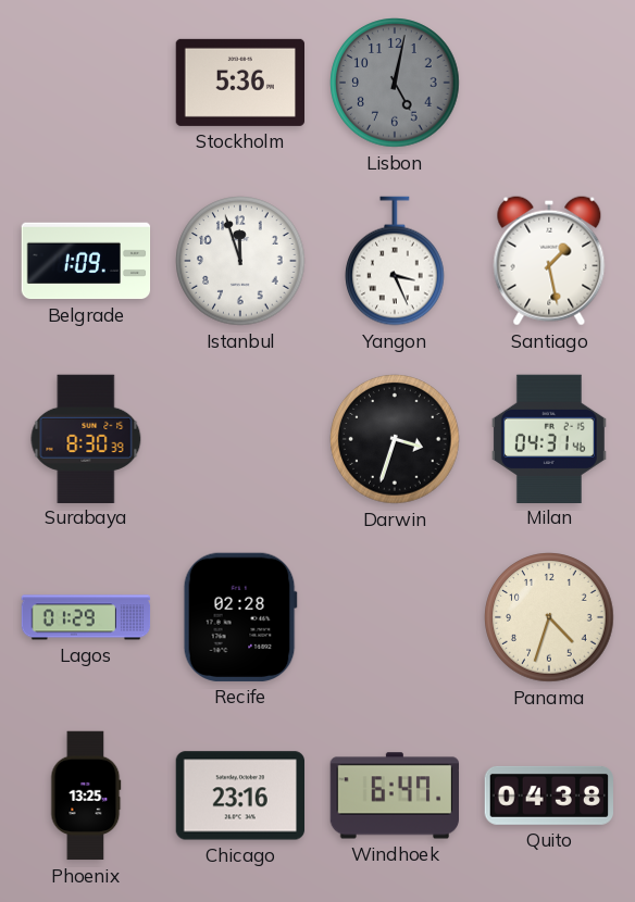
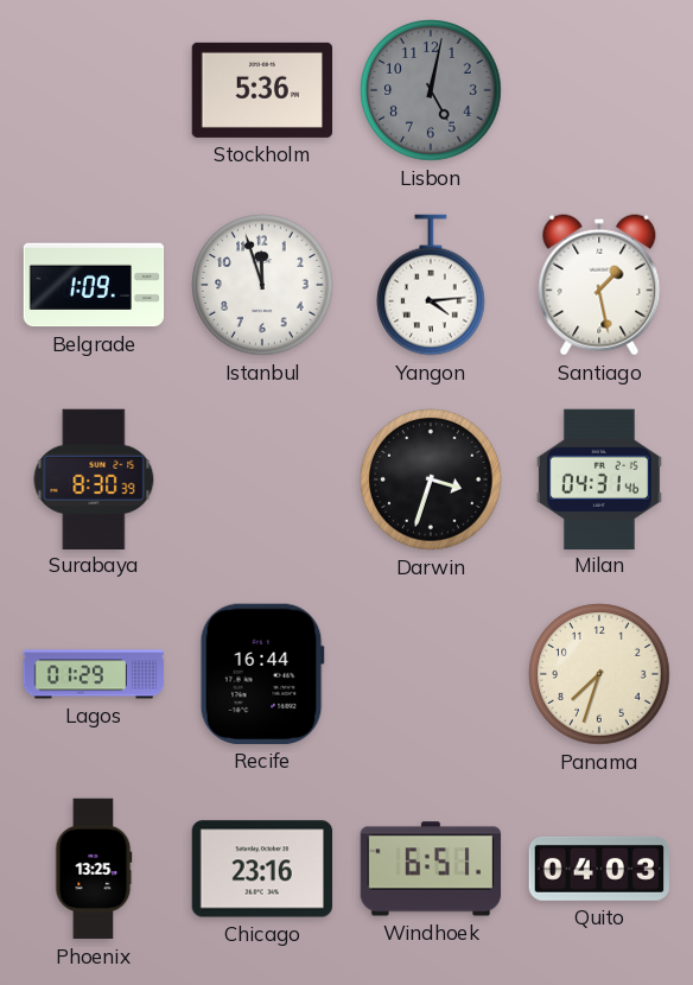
Yangon: 3:26 -> 4:14 (432, 285)
Recife: 02:28 -> 16:44 (262, 674)
Panama: 4:33 -> 7:33 (599, 674)
Windhoek: 6:47 -> 6:51 (431, 869)
Quito: 04:38 -> 04:03 (598, 869)
